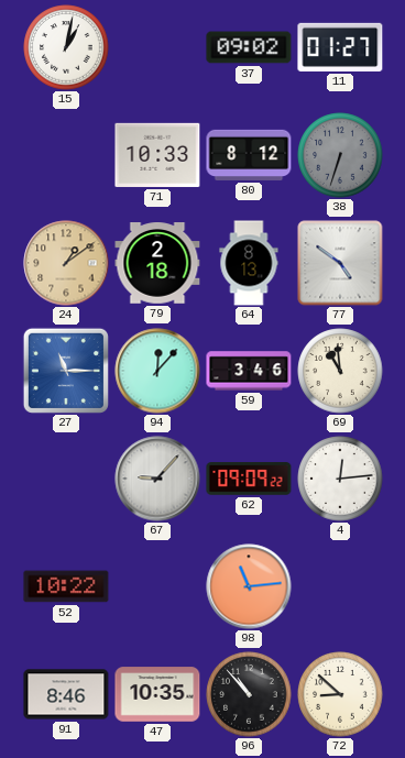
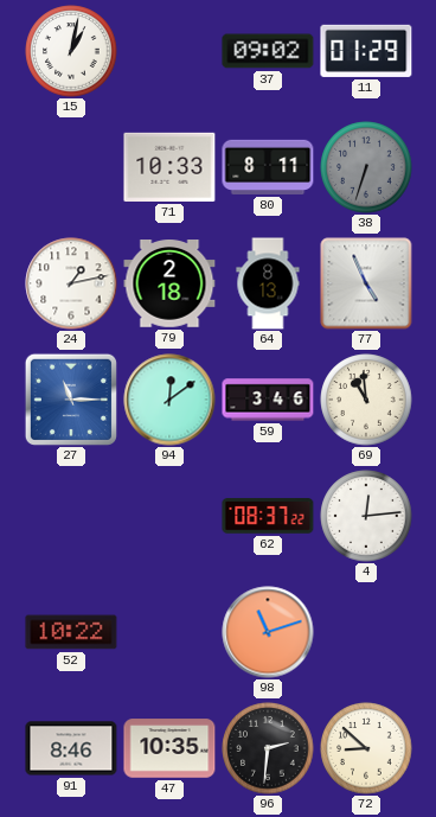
11: 01:27 -> 01:29 (366, 51)
80: 8:12 -> 8:11 (268, 167)
24: 1:09 -> 1:13 (71, 283)
24 dial: champagne -> white (71, 283)
77: 4:51 -> 4:56 (366, 283)
94: 12:07 -> 12:09 (169, 400)
67: 9:07 -> none (157, 479)
62: 09:09 -> 08:37 (268, 516)
98: 11:14 -> 11:12 (268, 632)
96: 10:53 -> 2:31 (268, 748)
